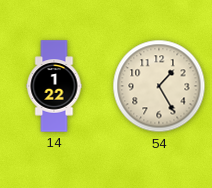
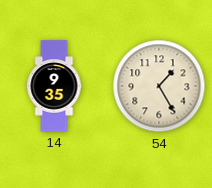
14: 1:22 -> 9:35 (54, 86)
